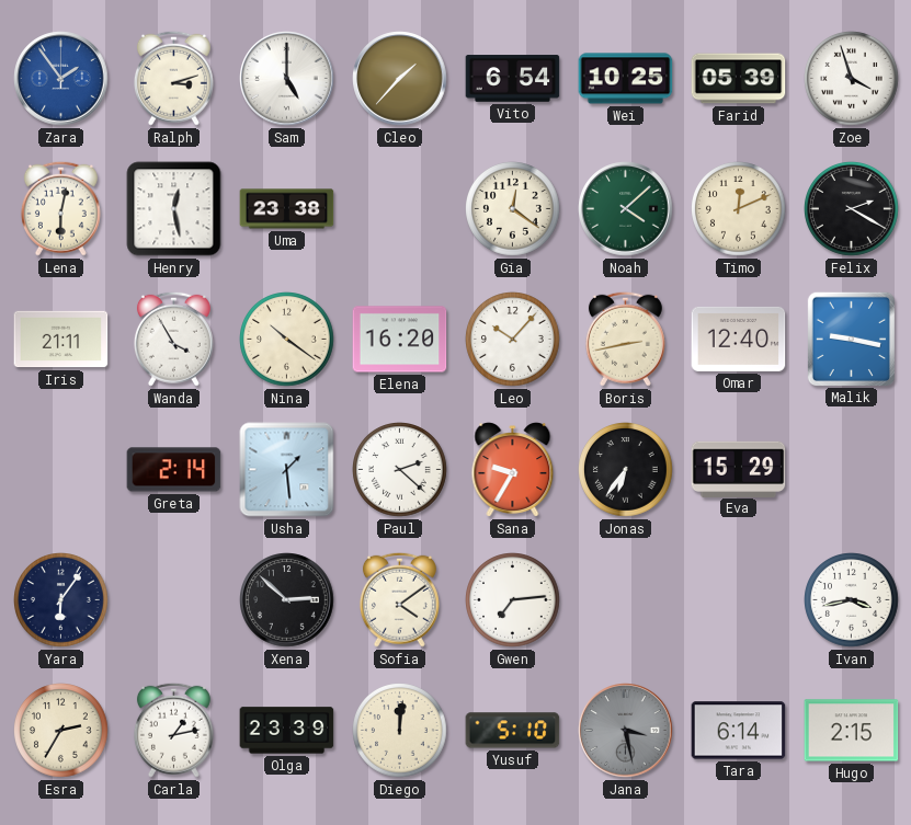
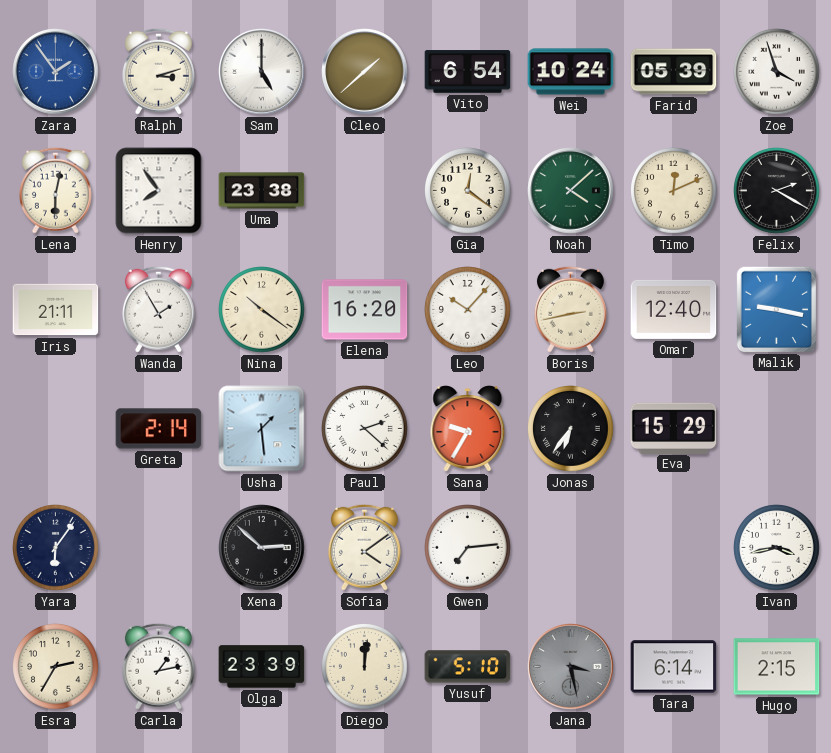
Cleo: 1:37 -> 1:38 (365, 72)
Wei: 10:25 -> 10:24 (571, 72)
Henry: 12:28 -> 7:54 (159, 191)
Wanda: 3:55 -> 1:55 (158, 309)
